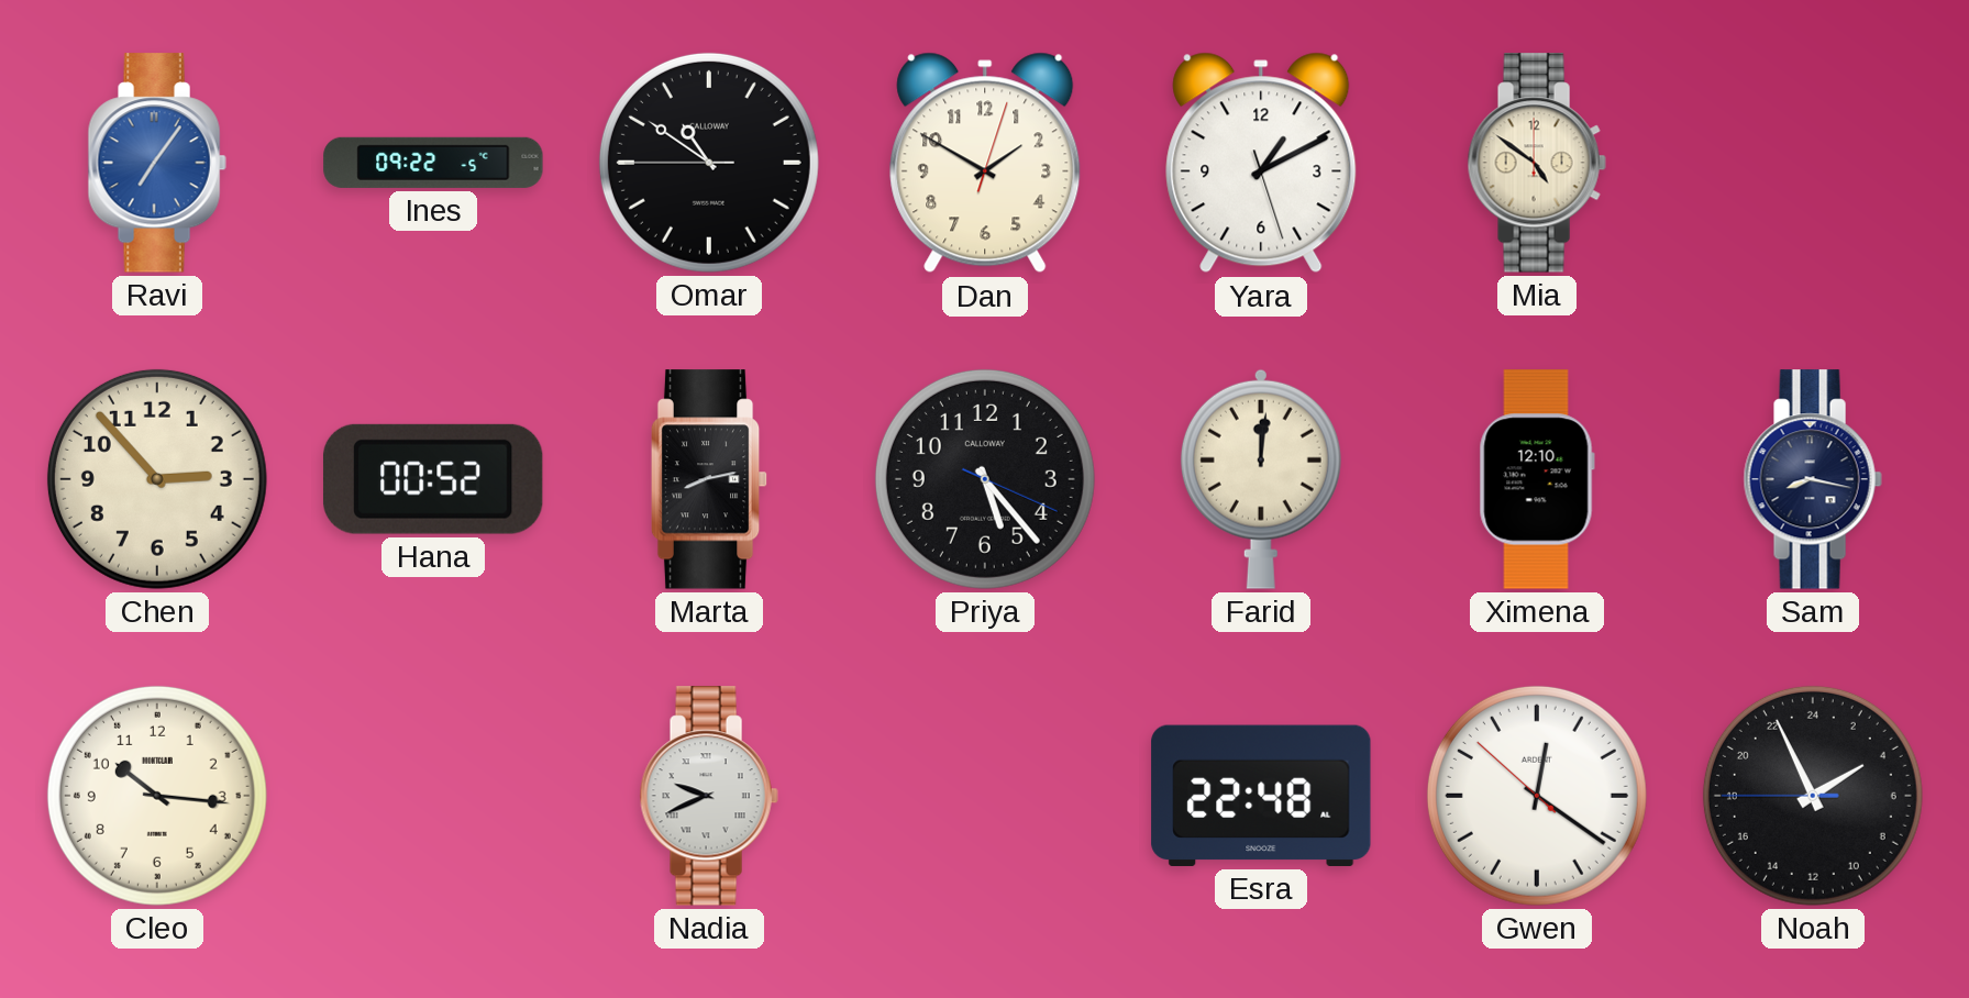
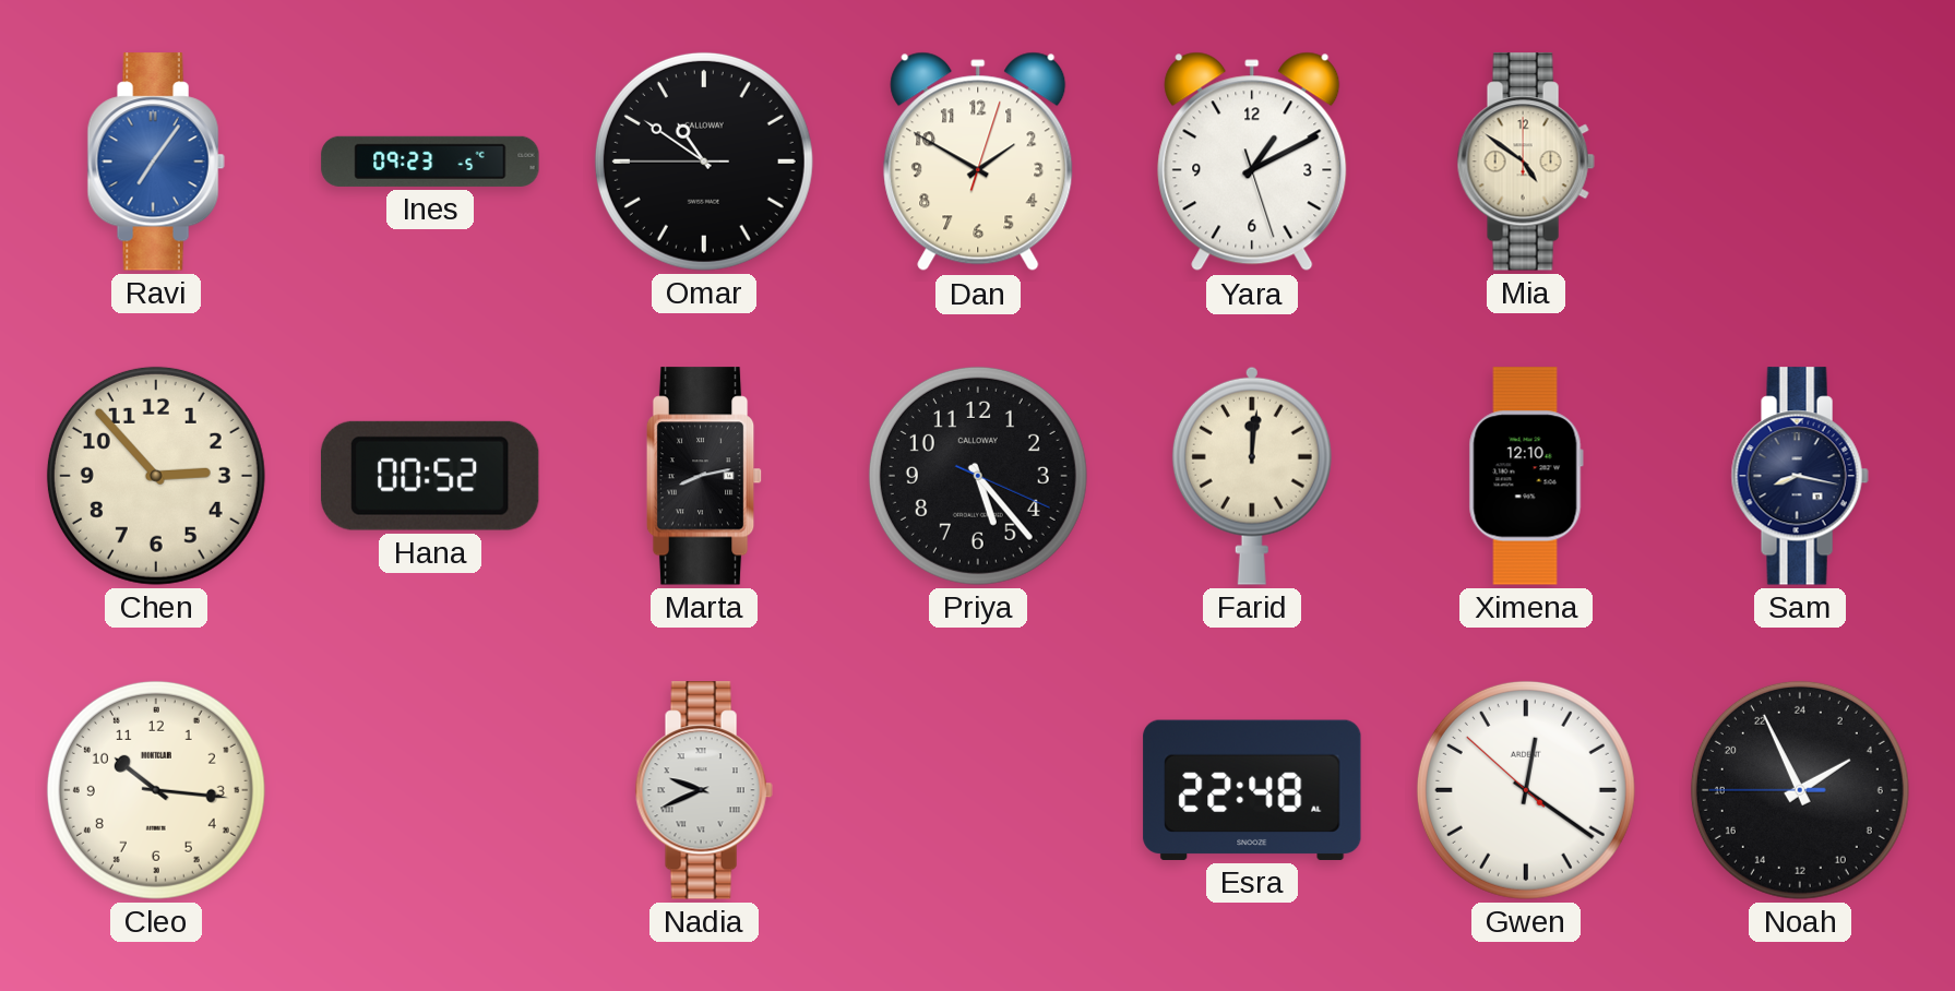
Ines: 09:22 -> 09:23 (430, 162)
